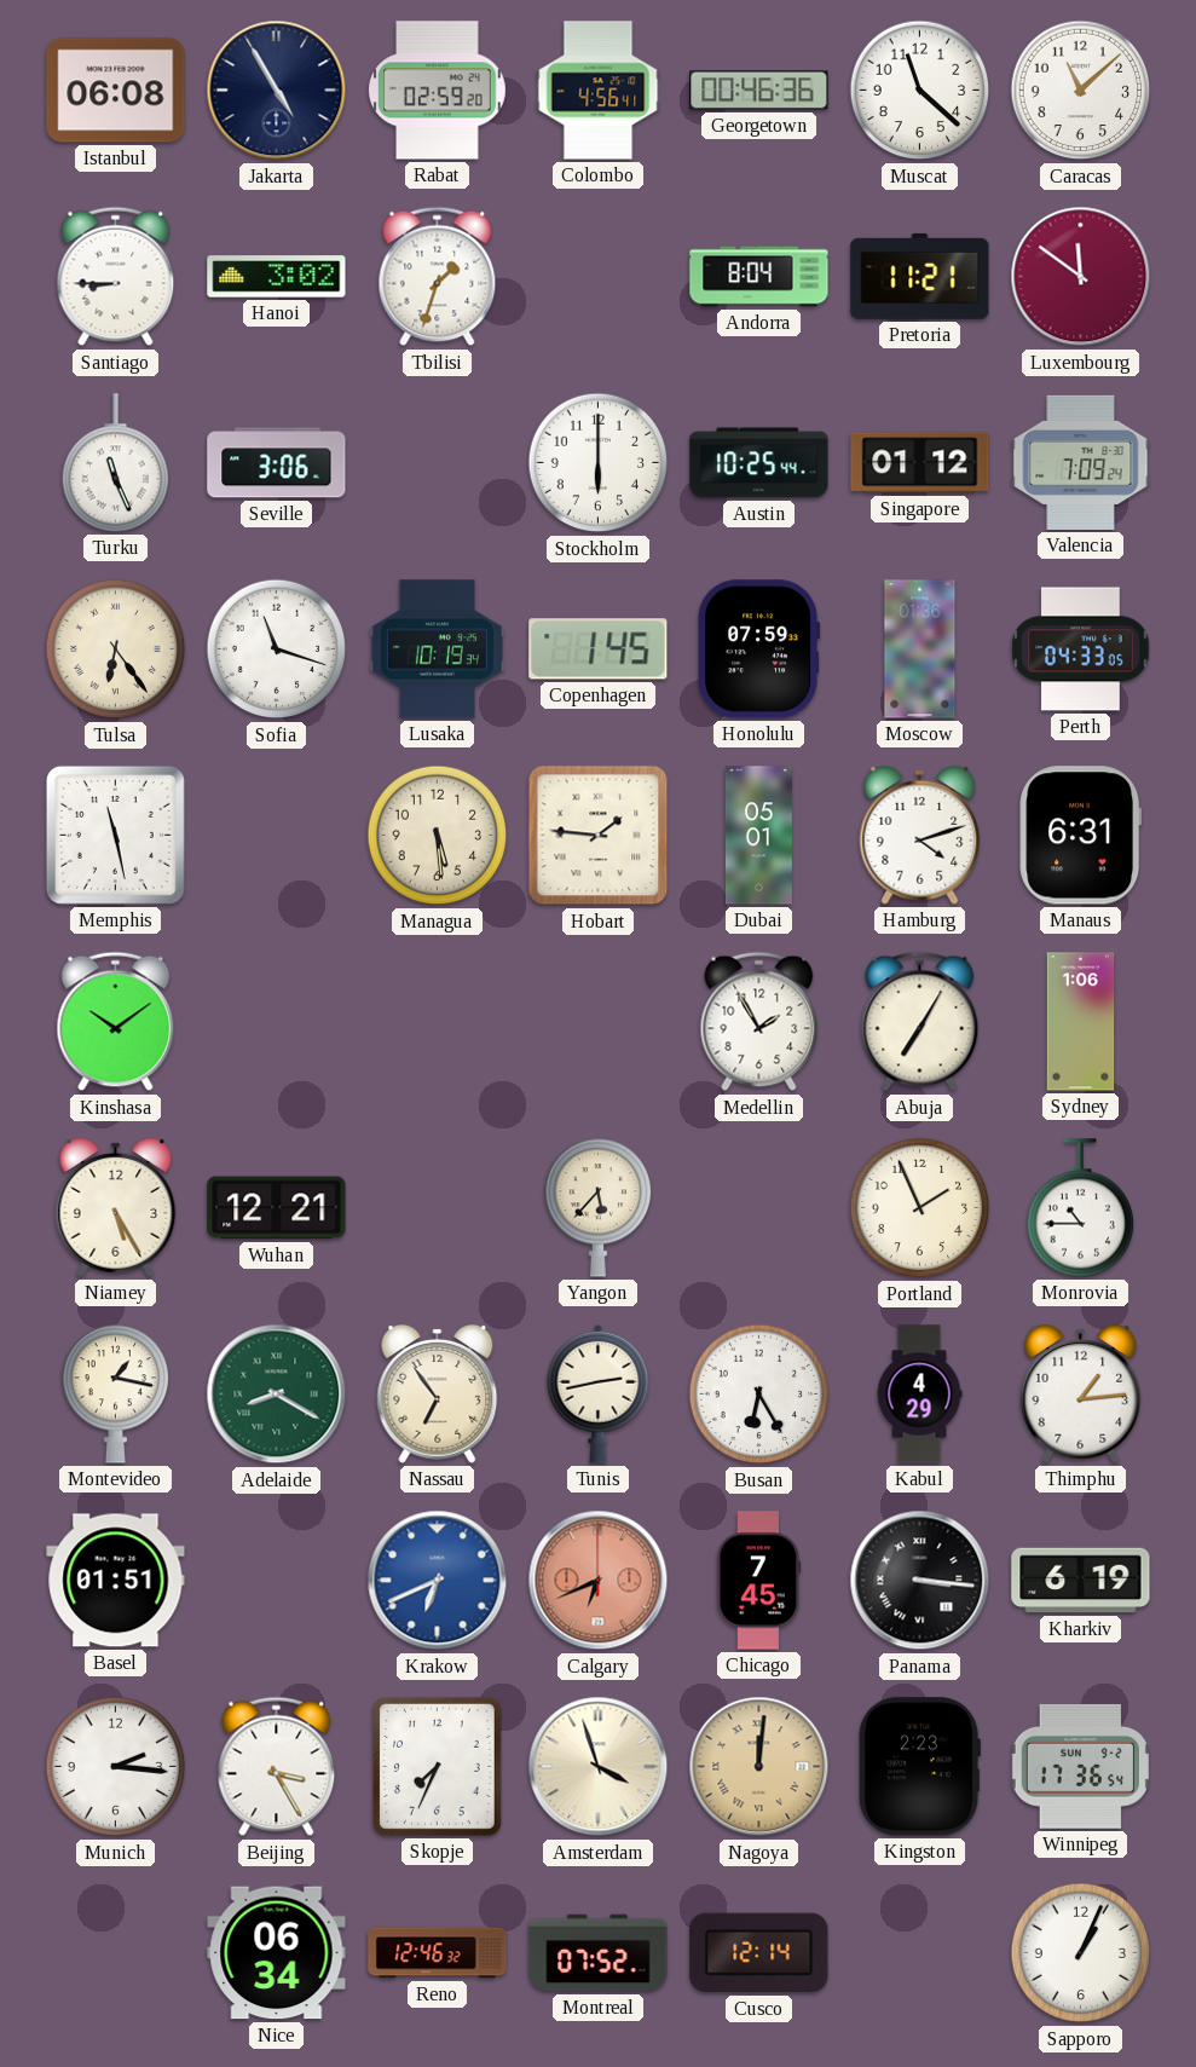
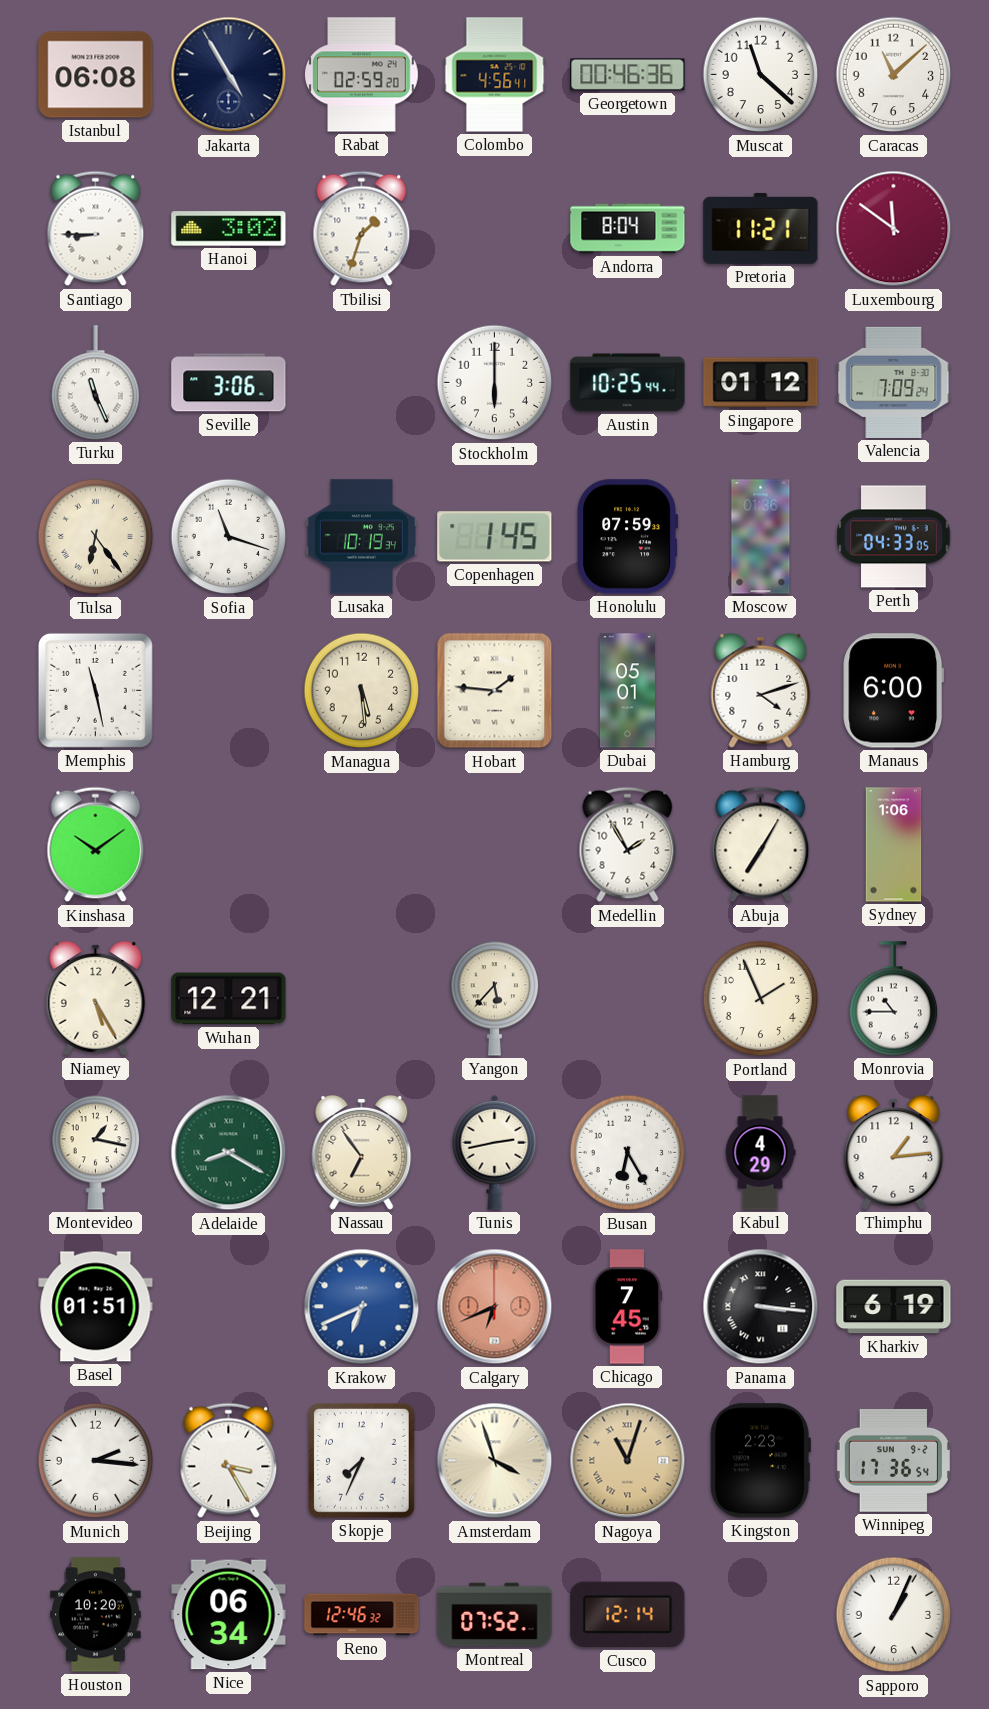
Manaus: 6:31 -> 6:00 (893, 691)
Nagoya: 12:01 -> 11:03 (628, 1461)
Houston: none -> 10:20 (96, 1615)
